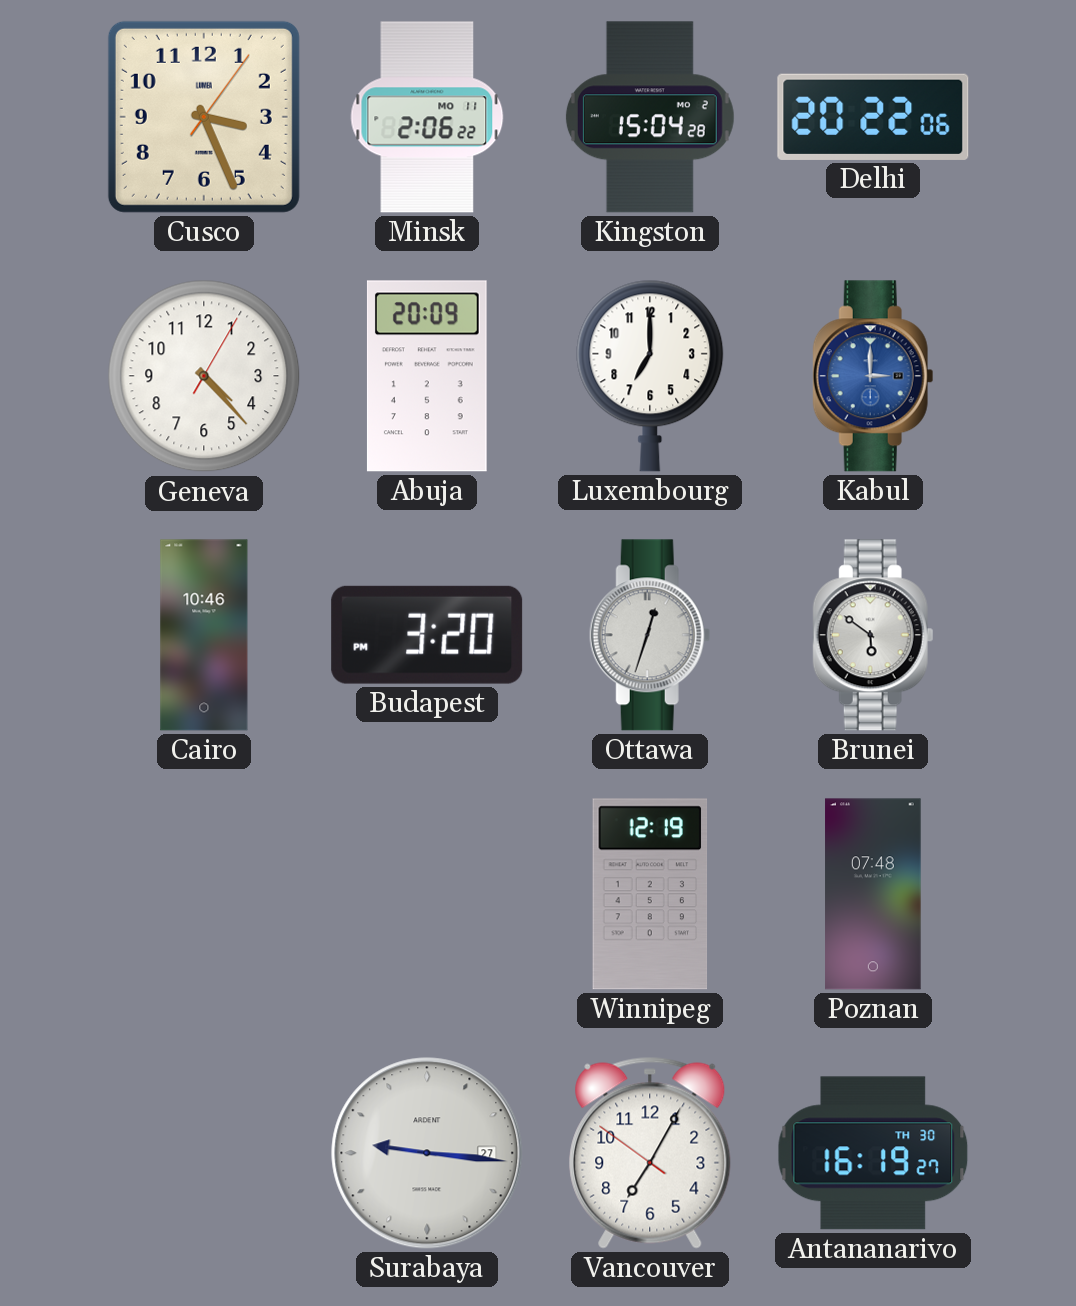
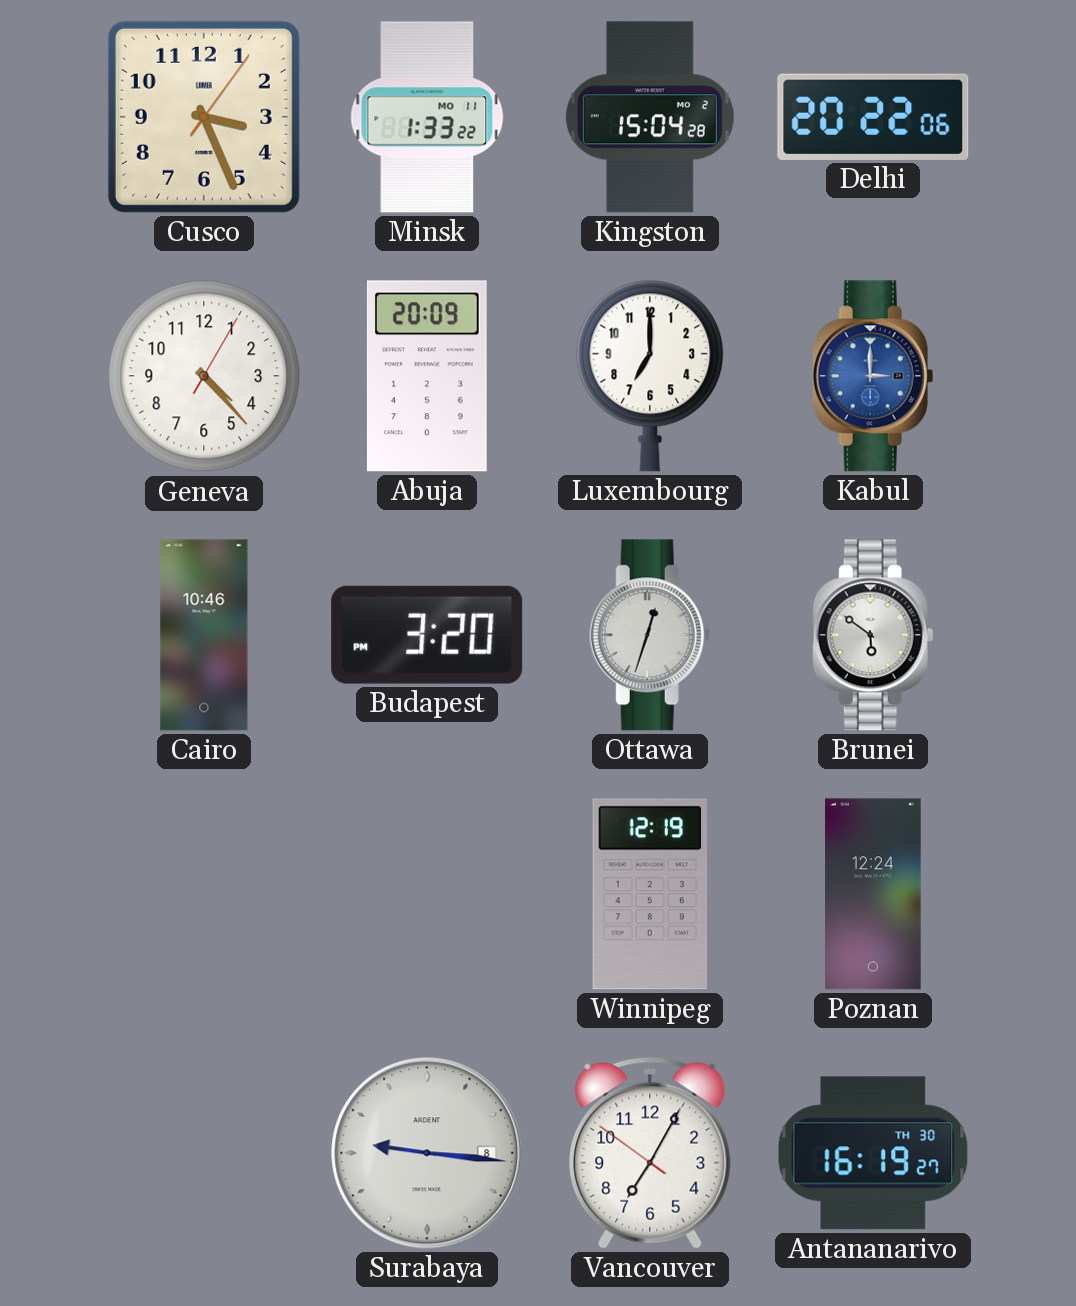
Minsk: 2:06 -> 1:33 (427, 117)
Poznan: 07:48 -> 12:24 (873, 894)
Surabaya date: 27 -> 8 (427, 1153)
